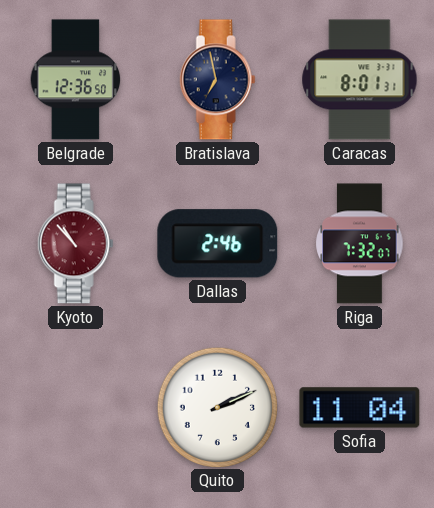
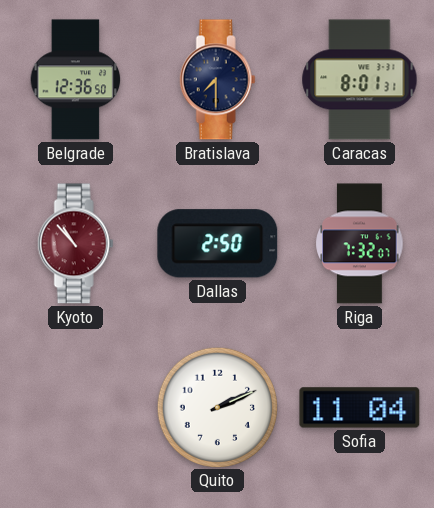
Bratislava: 6:58 -> 7:30 (217, 80)
Dallas: 2:46 -> 2:50 (218, 244)
